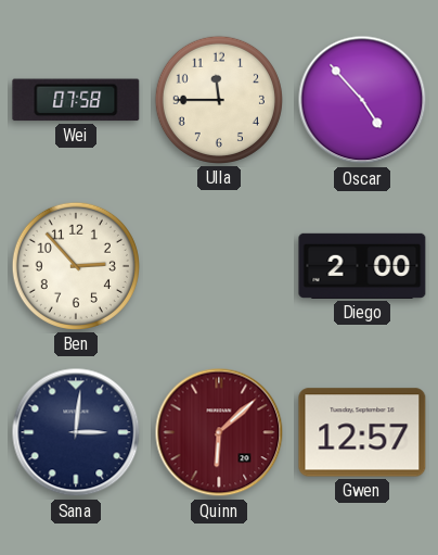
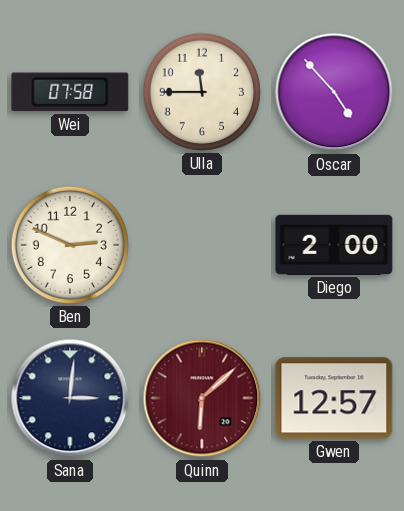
Ben: 2:53 -> 2:49 (70, 245)
